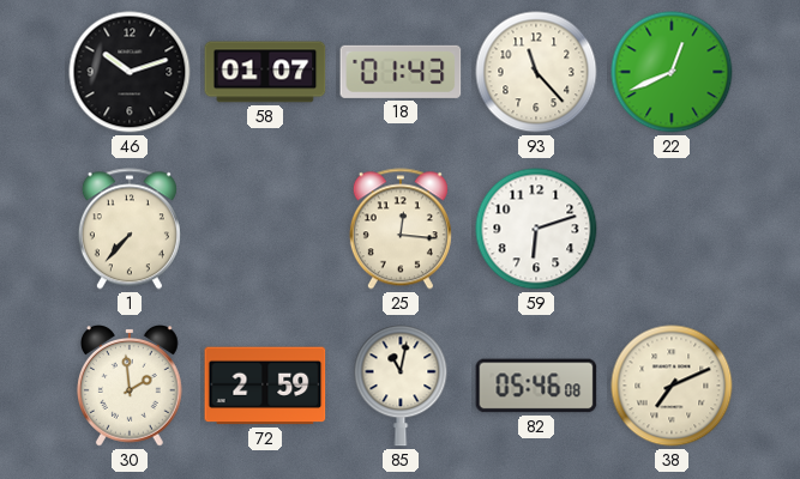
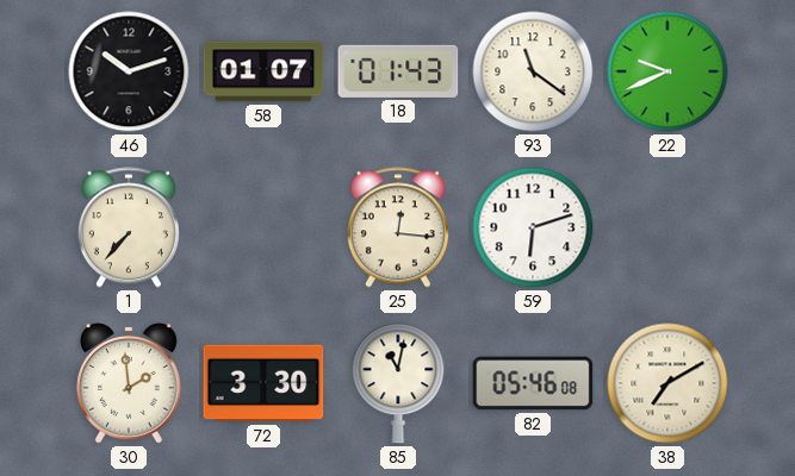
93: 11:23 -> 11:21 (533, 71)
22: 12:41 -> 9:41 (667, 71)
72: 2:59 -> 3:30 (263, 383)
38: 7:11 -> 7:10 (667, 383)
